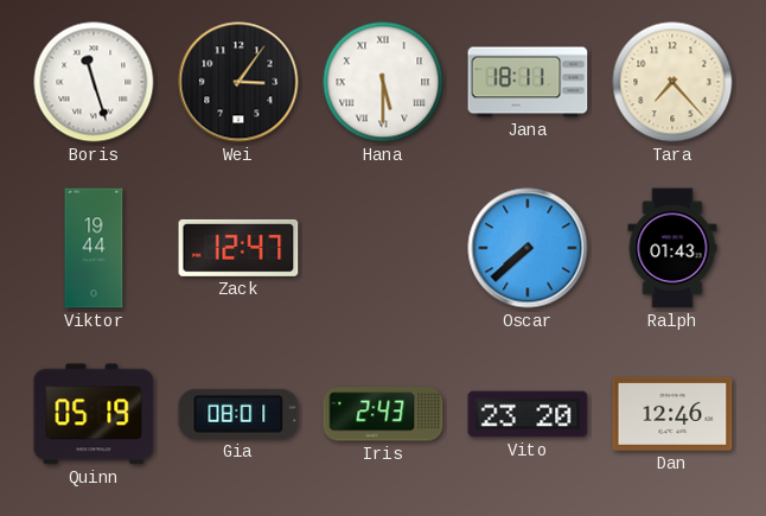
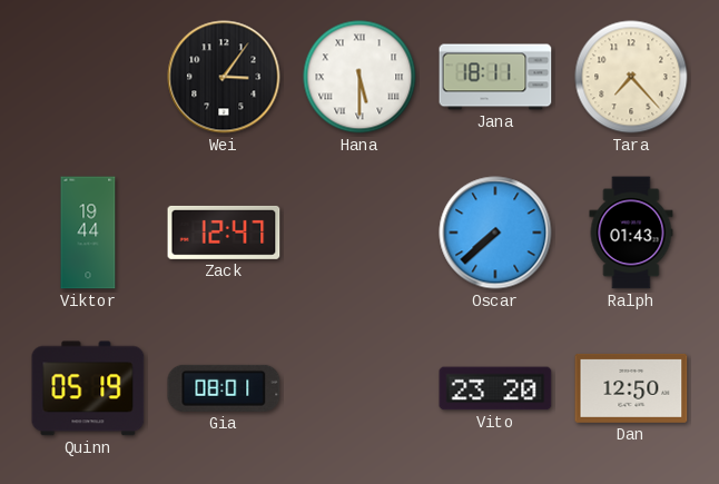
Boris: 11:27 -> none (94, 82)
Iris: 2:43 -> none (383, 414)
Dan: 12:46 -> 12:50 (631, 388)
